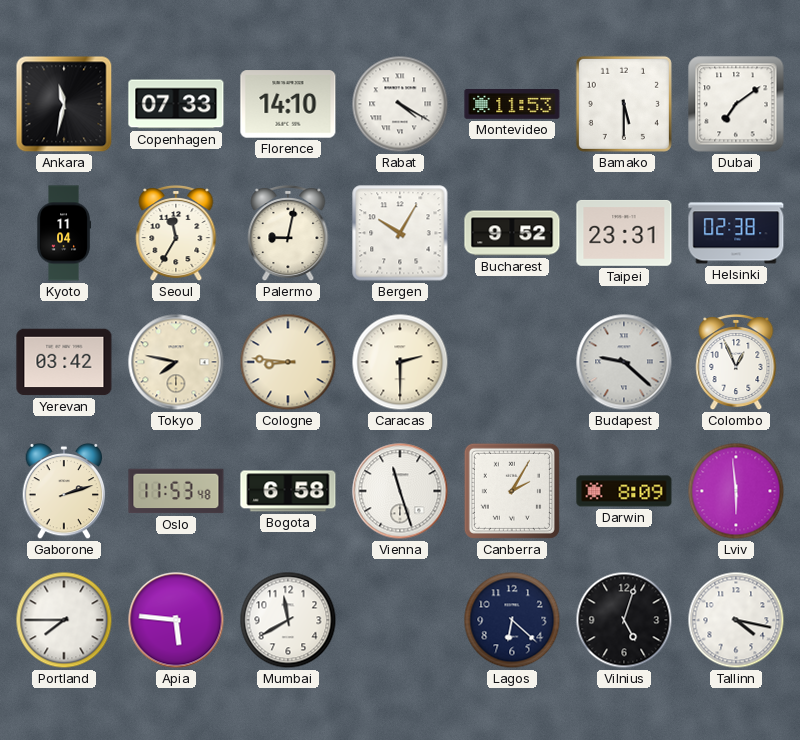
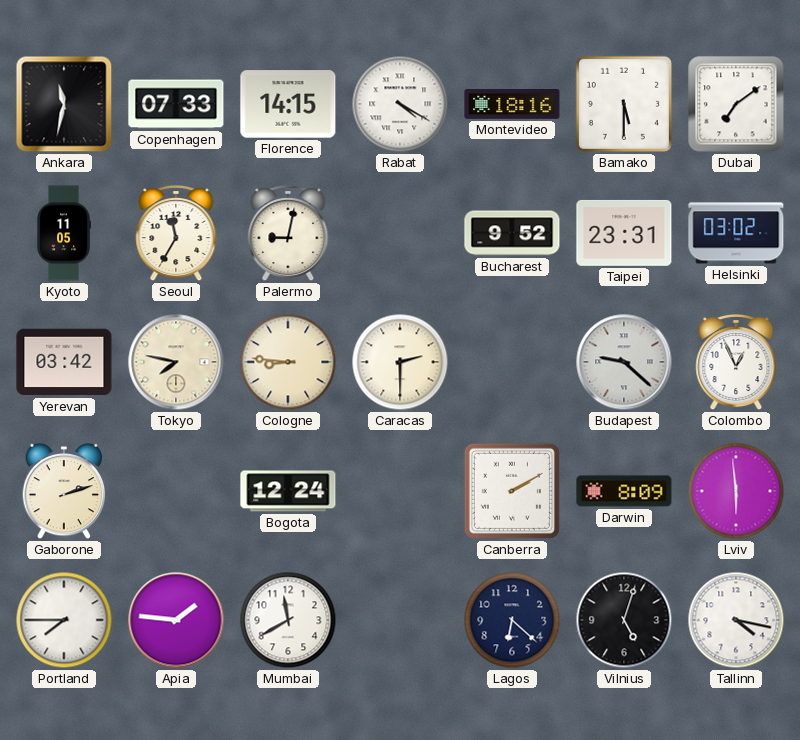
Florence: 14:10 -> 14:15 (288, 104)
Montevideo: 11:53 -> 18:16 (512, 104)
Kyoto: 11:04 -> 11:05 (64, 233)
Bergen: 10:05 -> none (400, 233)
Helsinki: 02:38 -> 03:02 (736, 233)
Oslo: 11:53 -> none (176, 491)
Bogota: 6:58 -> 12:24 (288, 491)
Vienna: 11:27 -> none (400, 491)
Canberra: 2:05 -> 2:10 (512, 491)
Apia: 5:46 -> 1:46 (176, 620)
